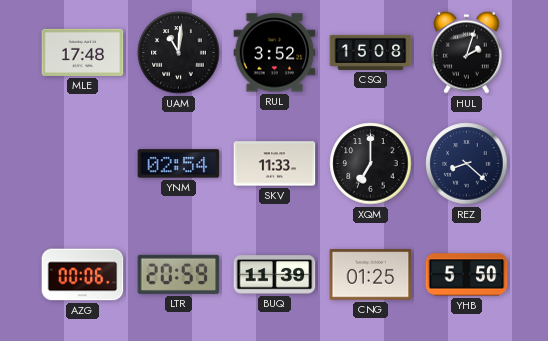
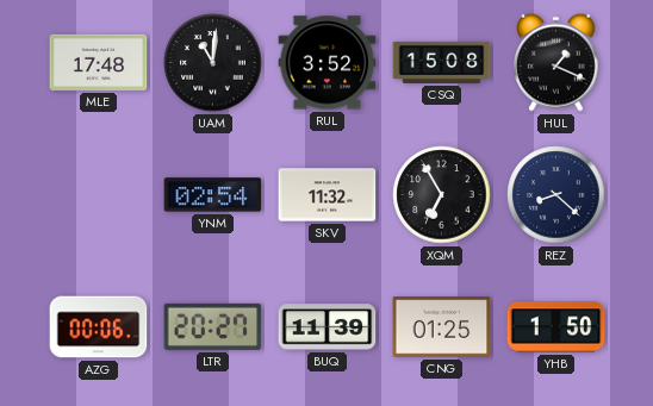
HUL: 2:03 -> 1:19 (556, 62)
SKV: 11:33 -> 11:32 (328, 195)
XQM: 7:00 -> 6:55 (442, 195)
LTR: 20:59 -> 20:27 (213, 326)
YHB: 5:50 -> 1:50 (556, 327)
